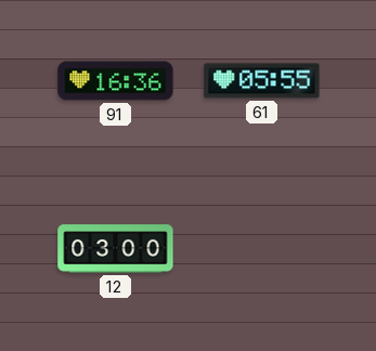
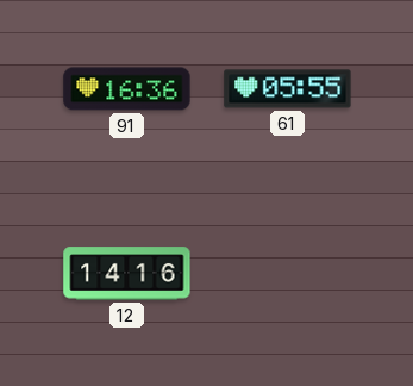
12: 03:00 -> 14:16 (127, 274)
